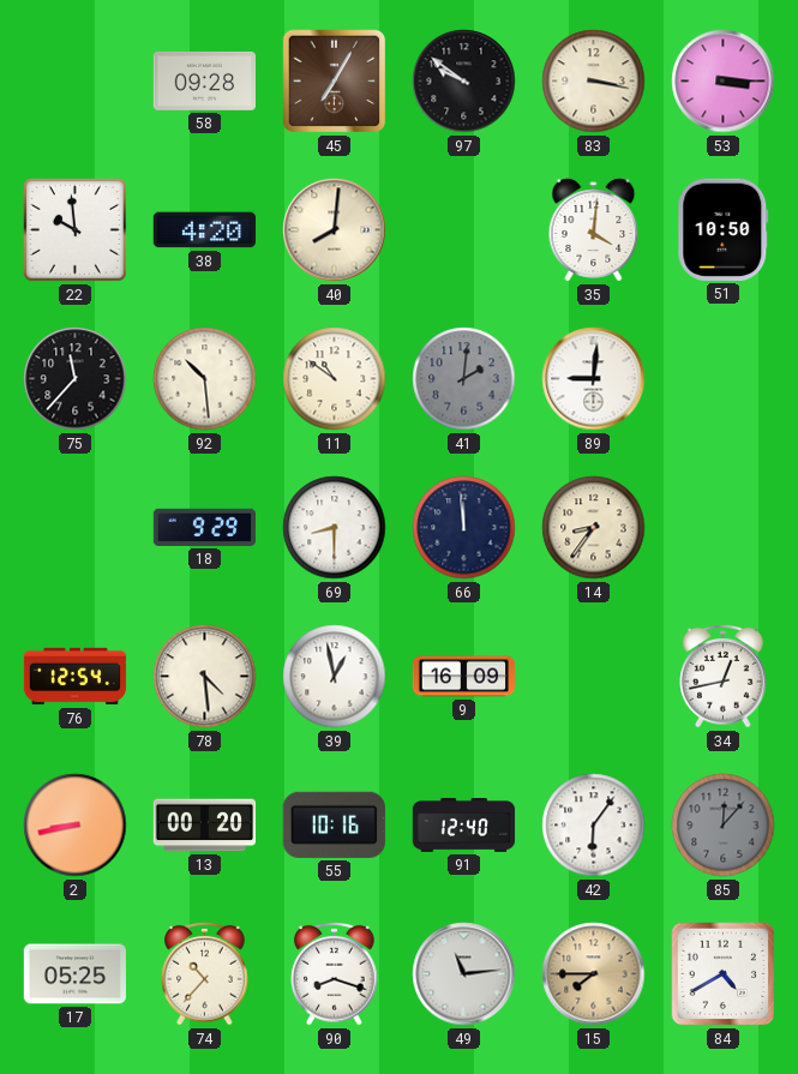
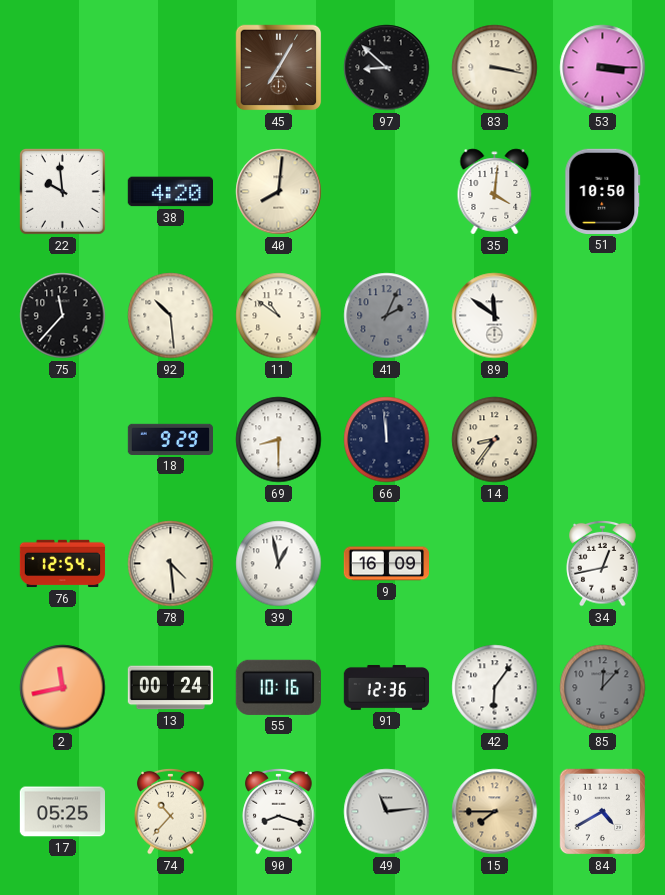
58: 09:28 -> none (204, 80)
97: 9:51 -> 8:52 (387, 68)
41: 2:01 -> 2:04 (387, 316)
89: 9:01 -> 11:51 (495, 316)
2: 8:43 -> 11:43 (63, 688)
13: 00:20 -> 00:24 (171, 688)
91: 12:40 -> 12:36 (387, 687)
